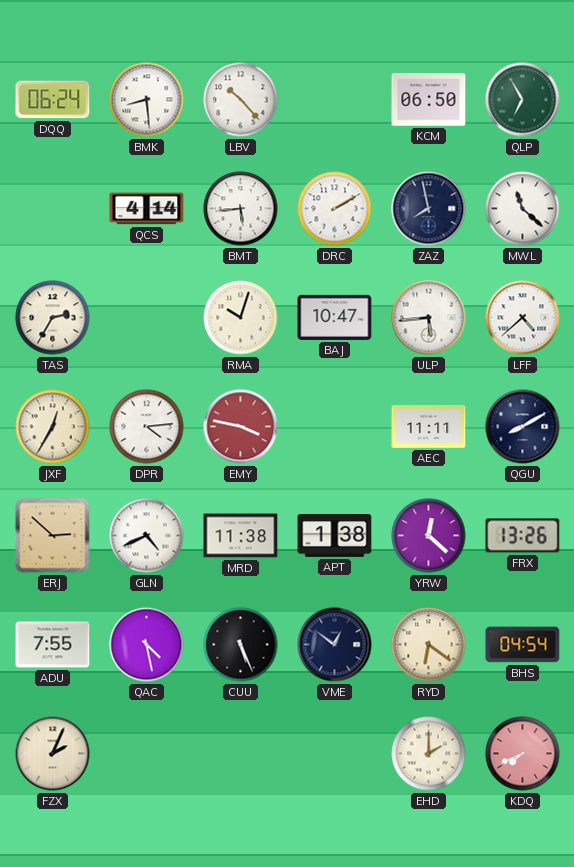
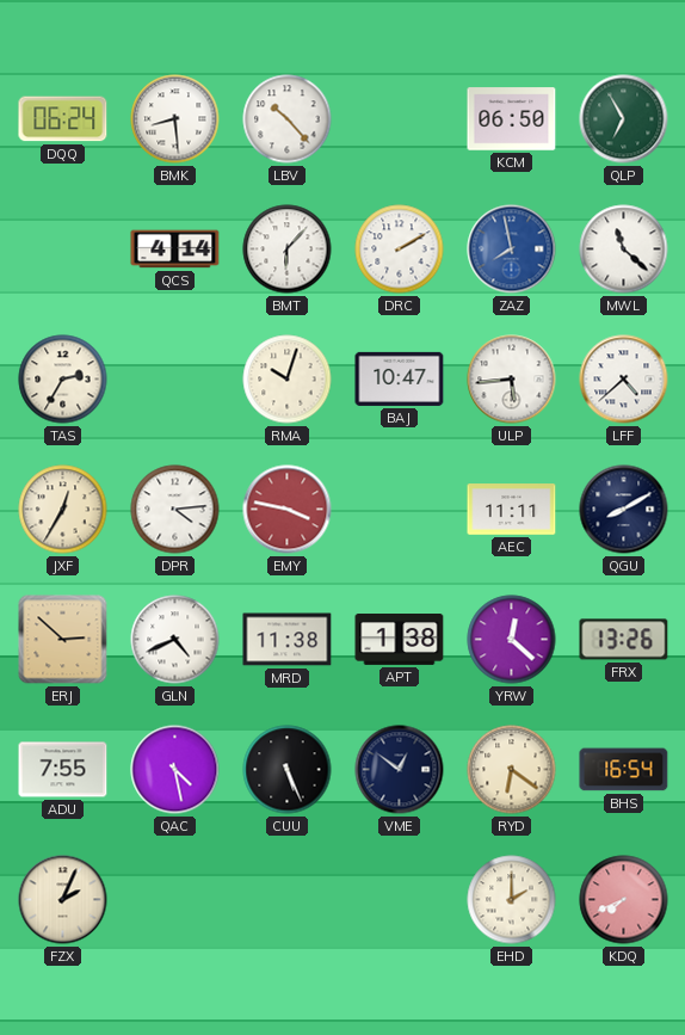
BMT: 5:44 -> 6:07 (288, 249)
ZAZ dial: navy -> blue (512, 249)
BHS: 04:54 -> 16:54 (624, 770)
